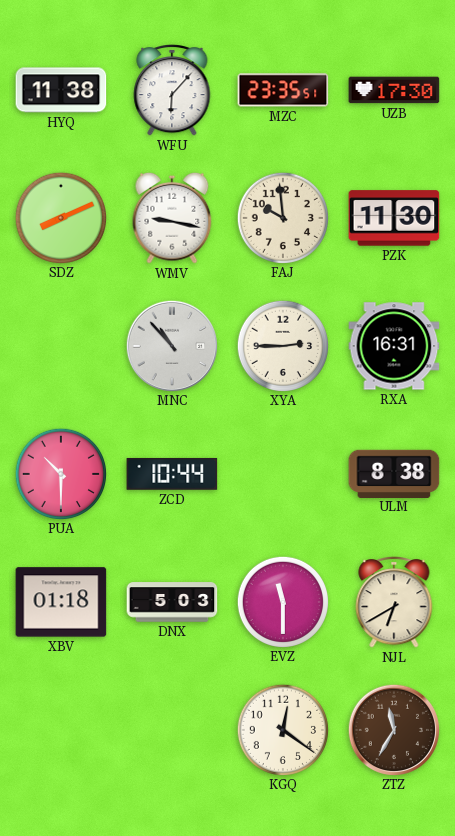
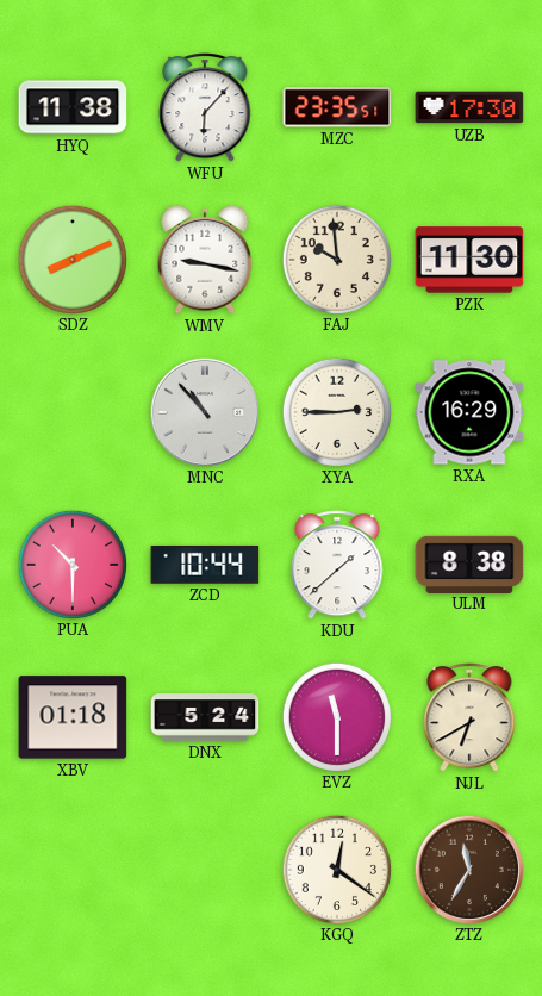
RXA: 16:31 -> 16:29 (469, 412)
KDU: none -> 1:38 (337, 566)
DNX: 5:03 -> 5:24 (205, 717)
